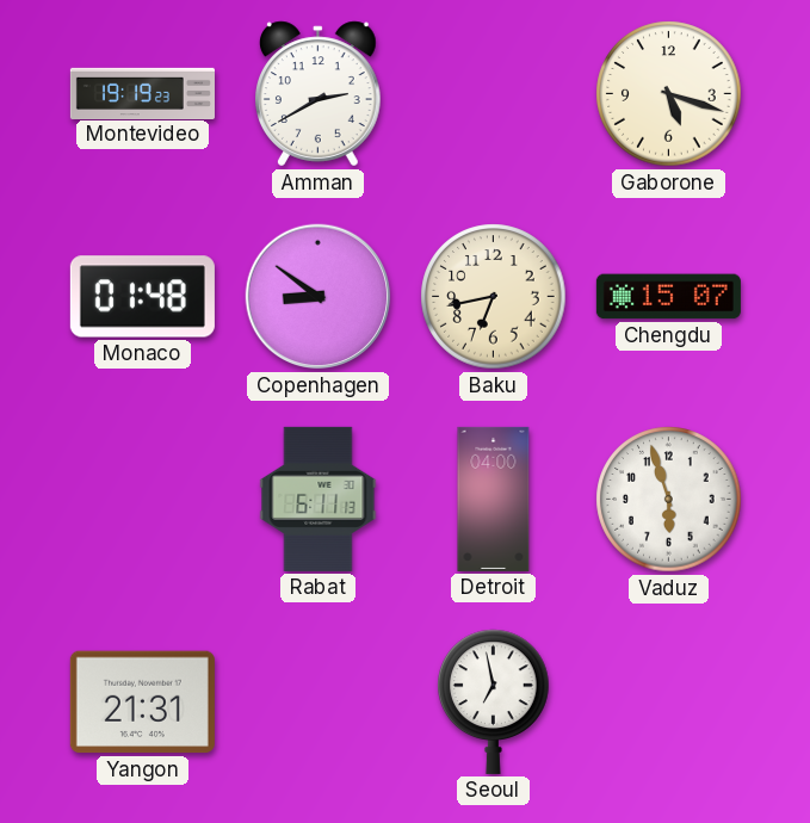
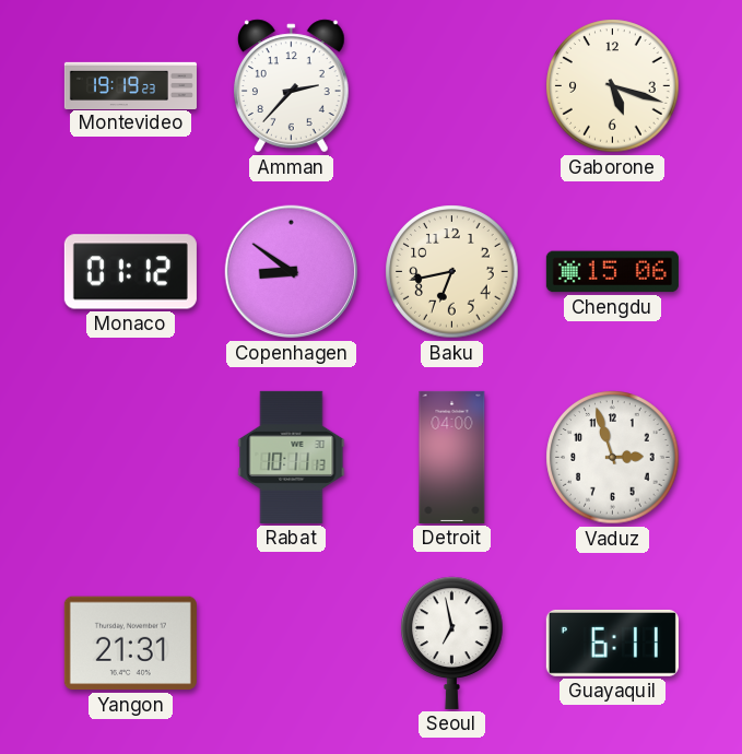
Amman: 2:40 -> 2:37 (292, 86)
Monaco: 01:48 -> 01:12 (130, 272)
Chengdu: 15:07 -> 15:06 (612, 272)
Rabat: 6:11 -> 10:11 (292, 457)
Vaduz: 5:57 -> 2:57 (613, 458)
Guayaquil: none -> 6:11 (612, 643)
